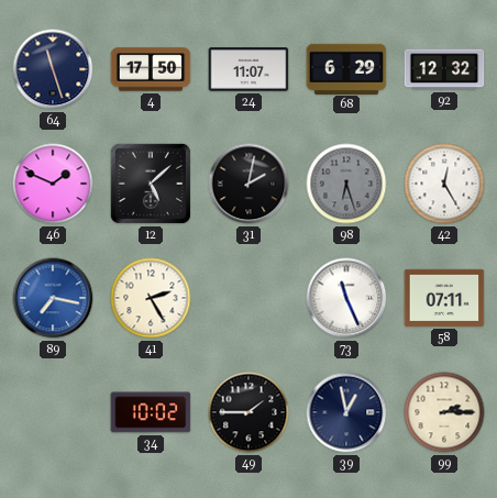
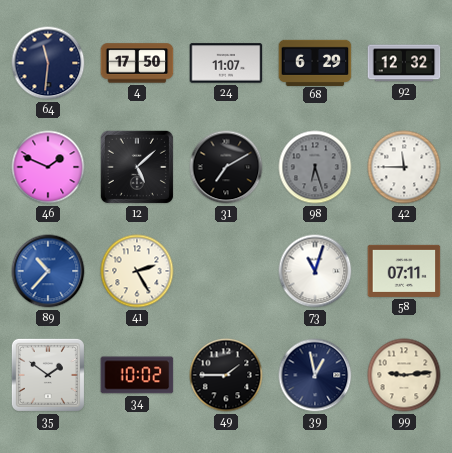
64: 11:27 -> 11:31 (48, 63)
31: 2:02 -> 7:10 (226, 167)
42: 12:25 -> 11:45 (404, 167)
89: 7:17 -> 10:37 (48, 271)
73: 11:26 -> 11:03 (315, 271)
35: none -> 1:51 (48, 375)
99: 2:15 -> 9:14 (404, 375)
